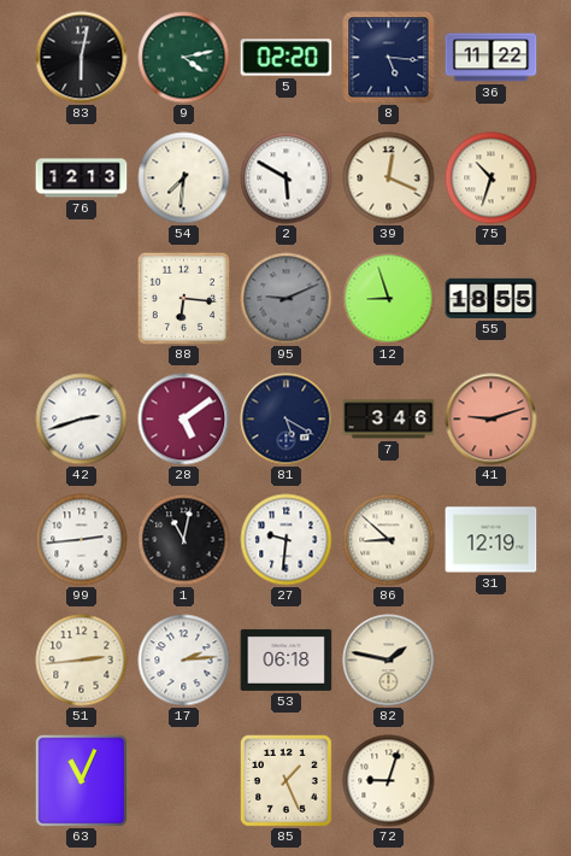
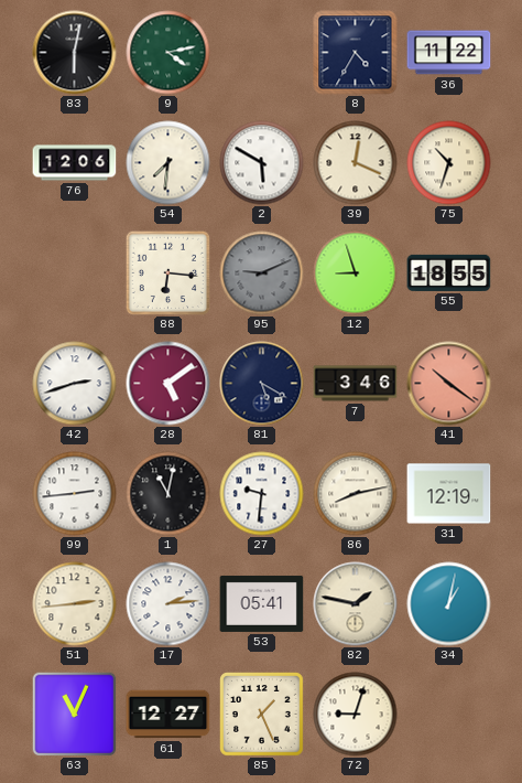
5: 02:20 -> none (287, 58)
8: 5:16 -> 4:35 (356, 53)
76: 12:13 -> 12:06 (75, 163)
41: 9:12 -> 10:21 (449, 384)
86: 8:52 -> 8:13 (356, 494)
53: 06:18 -> 05:41 (262, 603)
34: none -> 1:02 (449, 604)
61: none -> 12:27 (168, 715)
